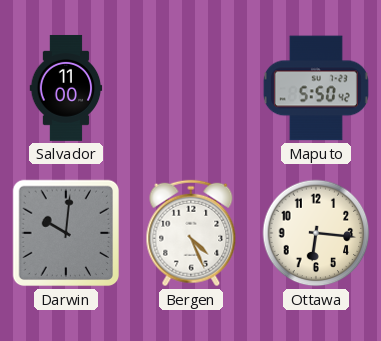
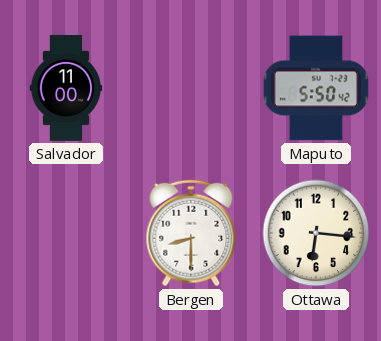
Darwin: 10:01 -> none (66, 233)
Bergen: 4:26 -> 8:30 (191, 233)
